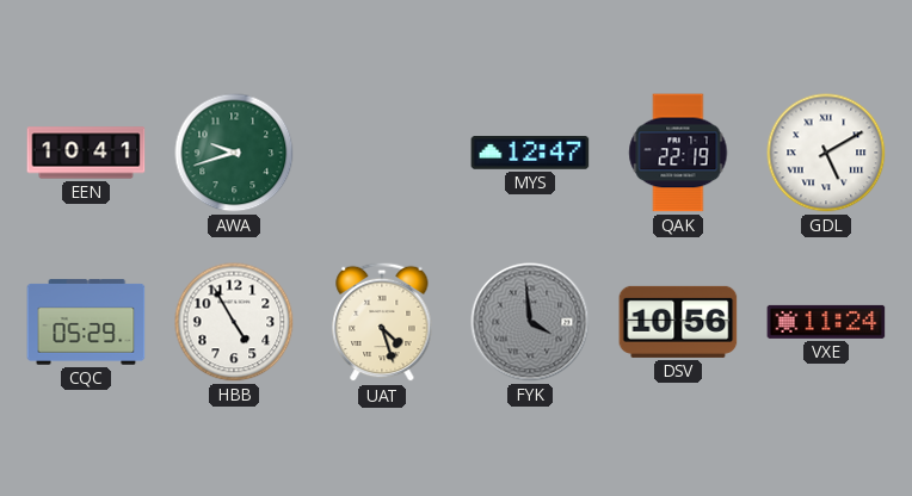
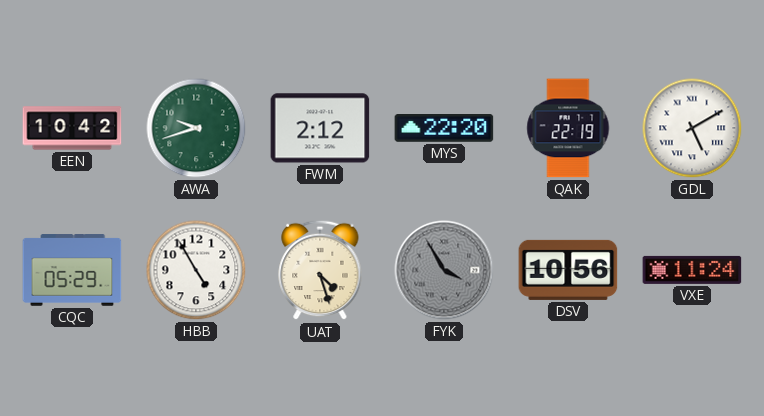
EEN: 10:41 -> 10:42 (72, 128)
FWM: none -> 2:12 (320, 128)
MYS: 12:47 -> 22:20 (444, 128)
FYK: 3:59 -> 3:55 (444, 270)
